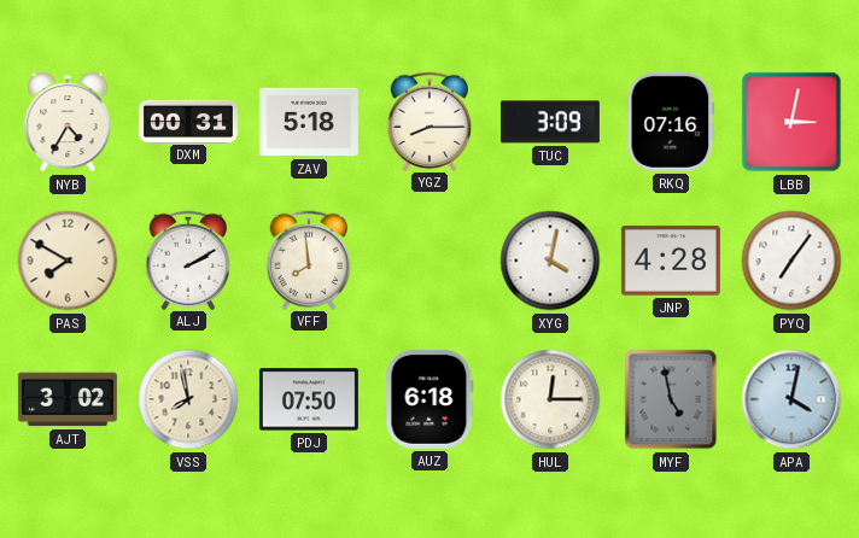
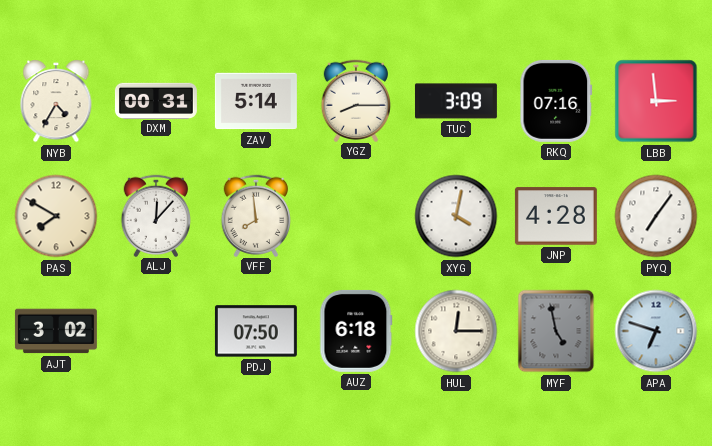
ZAV: 5:18 -> 5:14 (256, 101)
LBB: 3:02 -> 2:59 (656, 101)
ALJ: 2:10 -> 12:07 (155, 215)
VSS: 7:58 -> none (188, 399)
APA: 4:02 -> 6:48 (656, 331)
